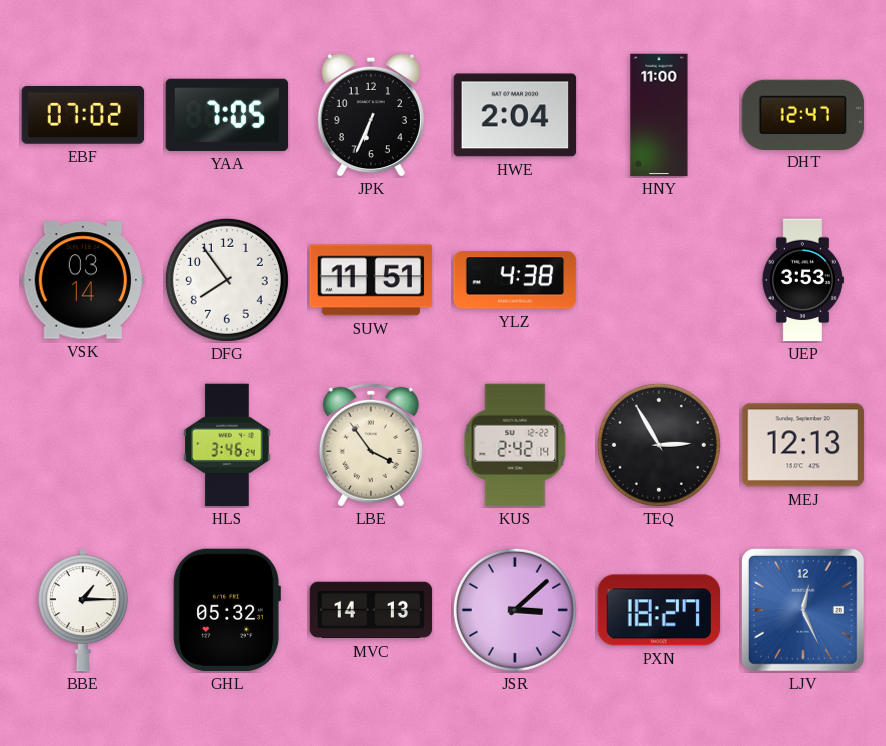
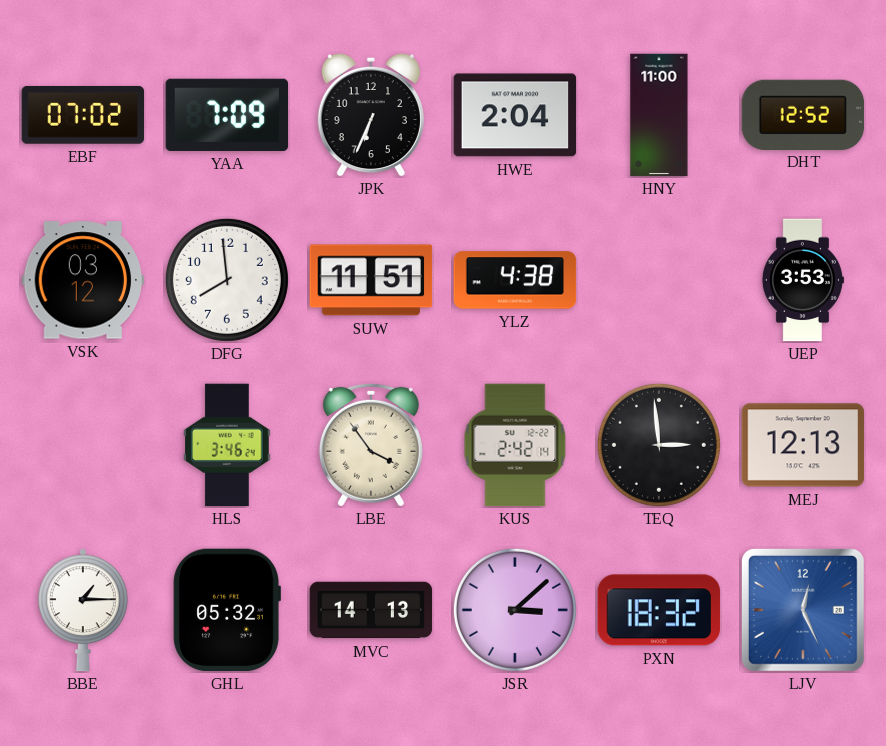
YAA: 7:05 -> 7:09 (227, 115)
DHT: 12:47 -> 12:52 (803, 114)
VSK: 03:14 -> 03:12 (83, 280)
DFG: 7:54 -> 7:59 (227, 280)
TEQ: 2:55 -> 2:59 (659, 445)
PXN: 18:27 -> 18:32 (659, 610)
